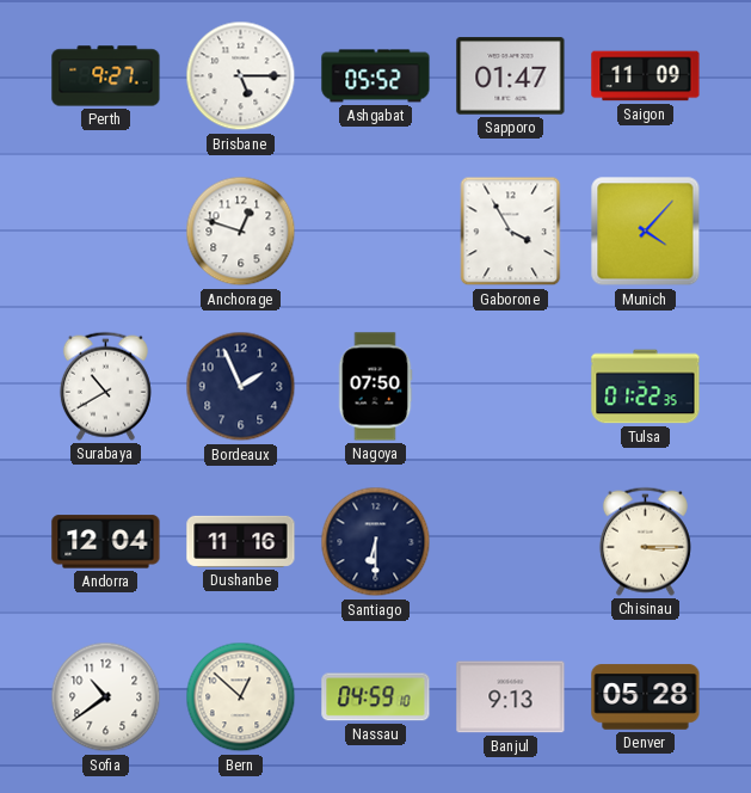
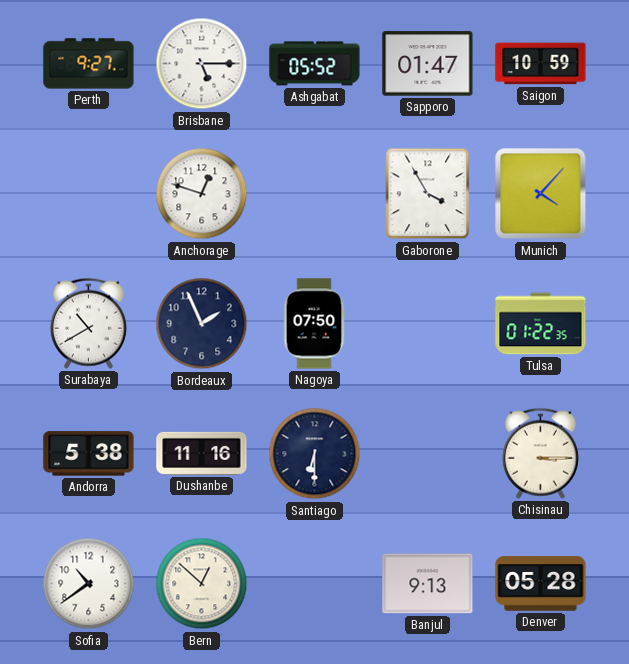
Saigon: 11:09 -> 10:59 (541, 64)
Andorra: 12:04 -> 5:38 (89, 454)
Nassau: 04:59 -> none (376, 697)
